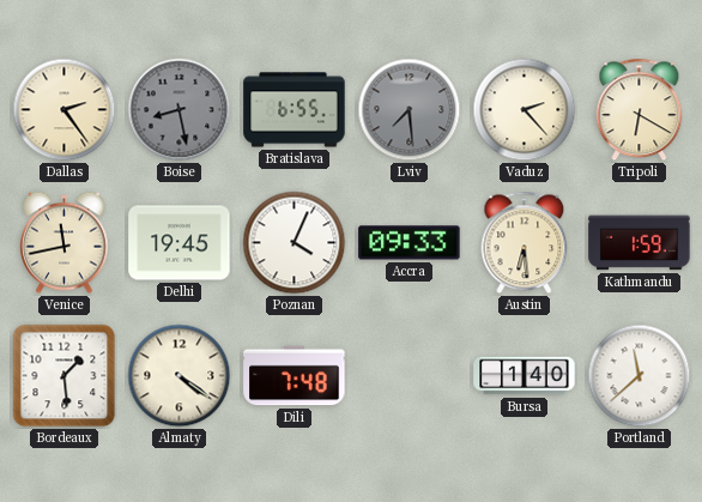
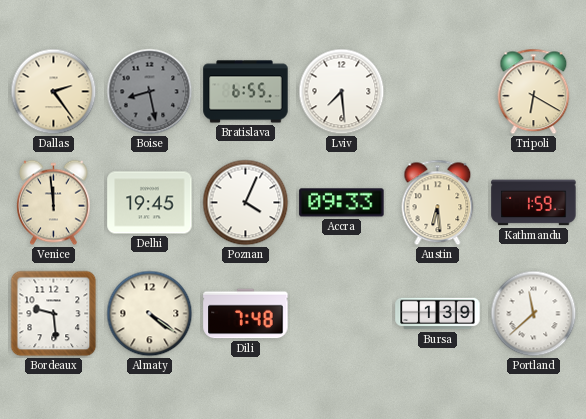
Lviv dial: grey -> white (342, 92)
Vaduz: 2:23 -> none (525, 110)
Venice: 11:43 -> 11:59 (54, 203)
Bordeaux: 1:29 -> 9:29 (54, 314)
Bursa: 1:40 -> 1:39 (438, 314)
